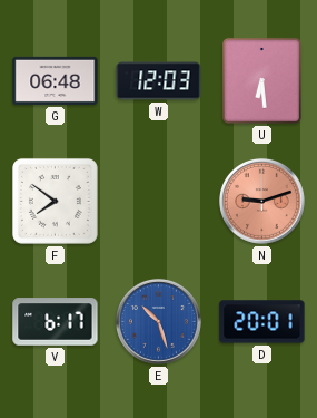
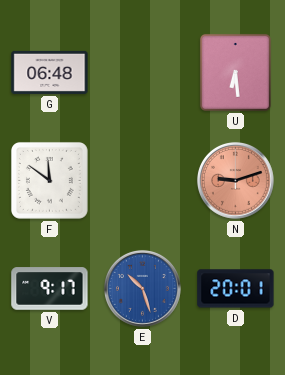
W: 12:03 -> none (159, 81)
F: 7:51 -> 11:51 (49, 180)
V: 6:17 -> 9:17 (50, 289)
